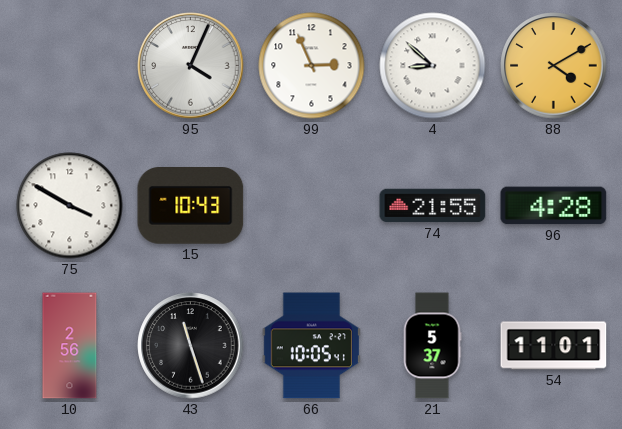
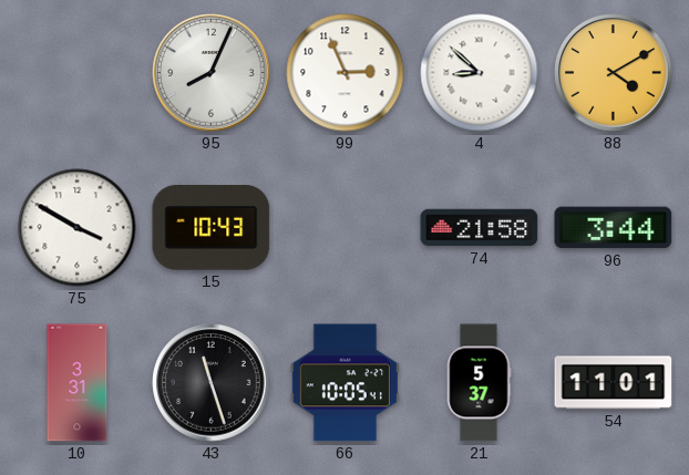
95: 4:04 -> 8:04 (212, 73)
74: 21:55 -> 21:58 (480, 228)
96: 4:28 -> 3:44 (614, 228)
10: 2:56 -> 3:31 (78, 383)
